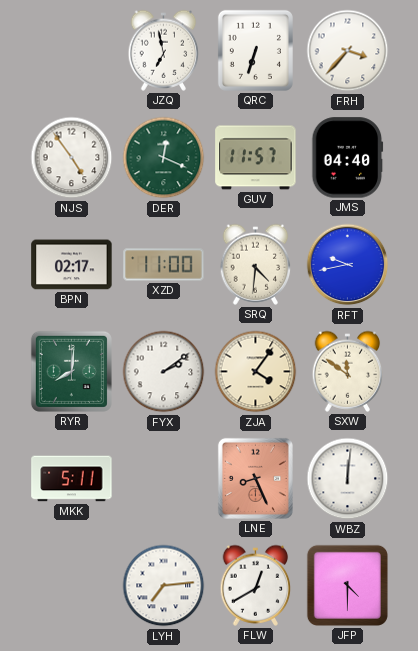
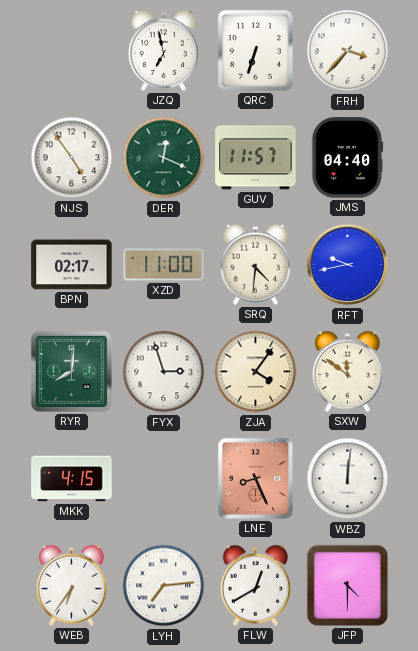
FYX: 2:09 -> 2:57 (164, 372)
MKK: 5:11 -> 4:15 (72, 479)
WEB: none -> 6:36 (72, 585)
